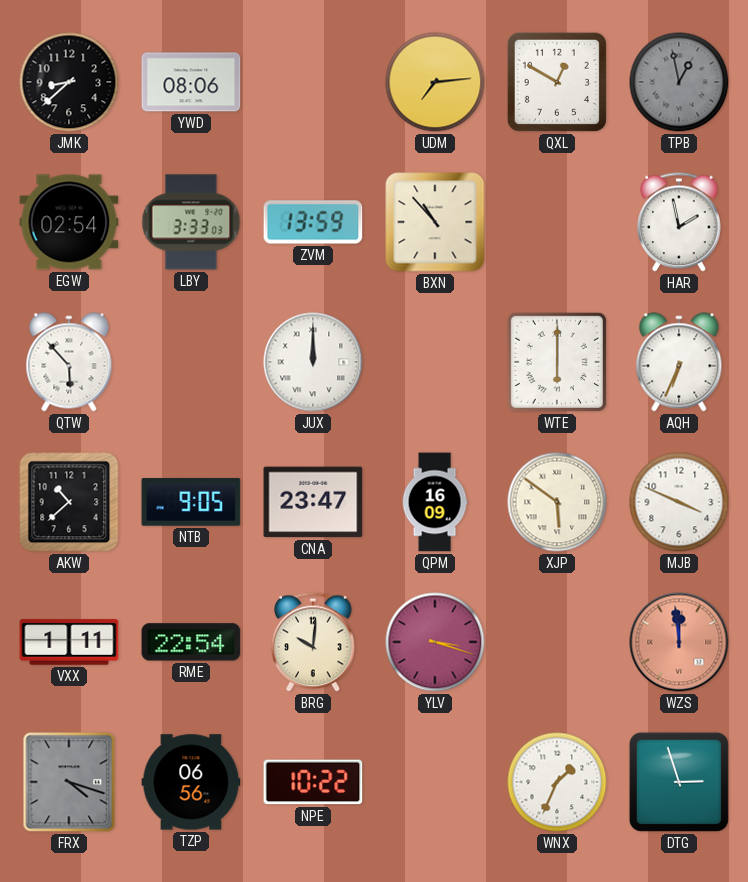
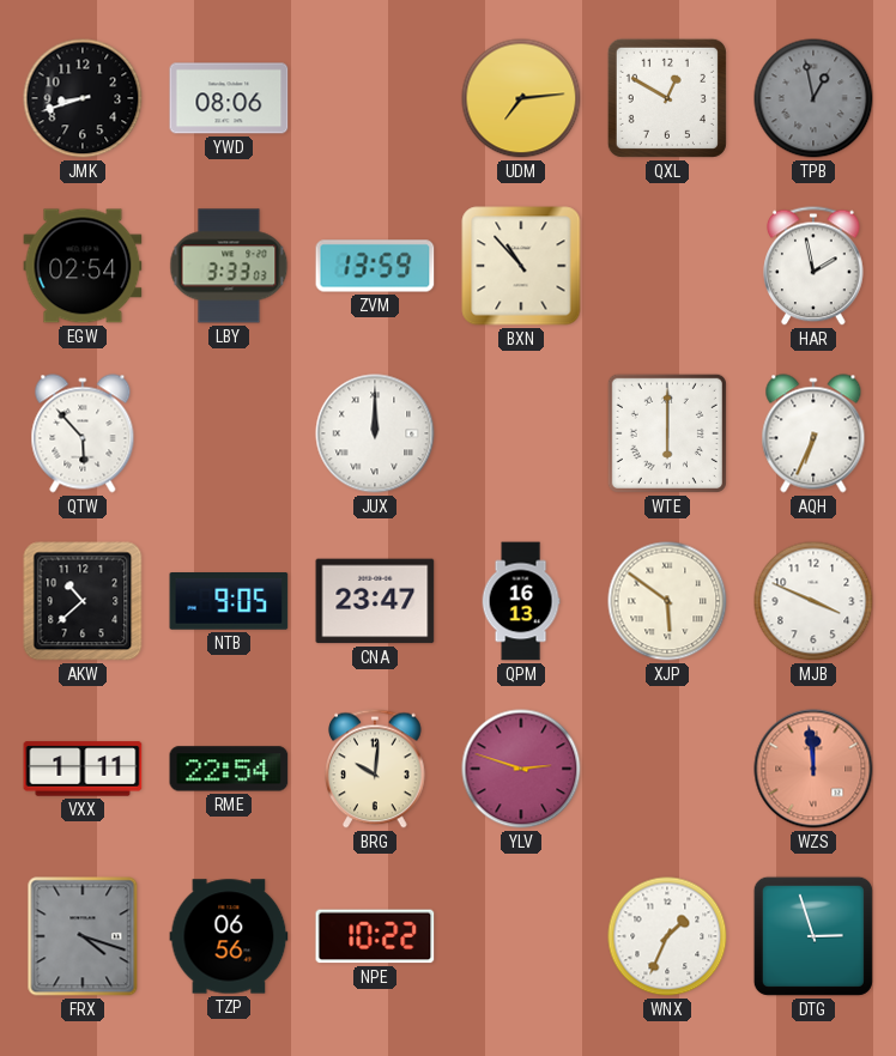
JMK: 8:38 -> 8:42 (83, 98)
QPM: 16:09 -> 16:13 (521, 601)
YLV: 3:18 -> 2:48 (521, 769)
